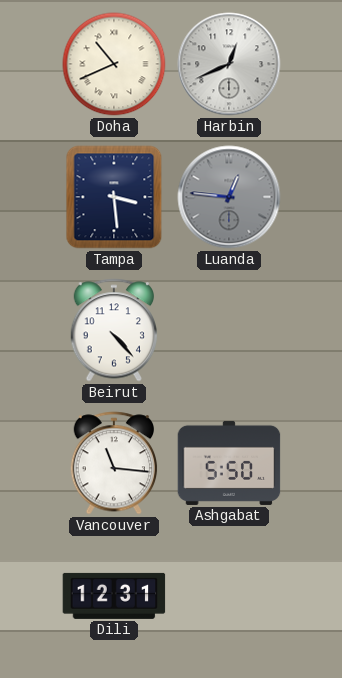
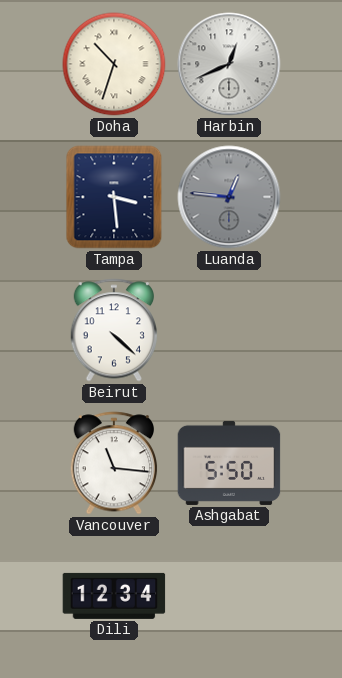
Doha: 10:41 -> 10:33 (114, 64)
Beirut: 4:23 -> 4:22 (114, 330)
Dili: 12:31 -> 12:34 (114, 596)
